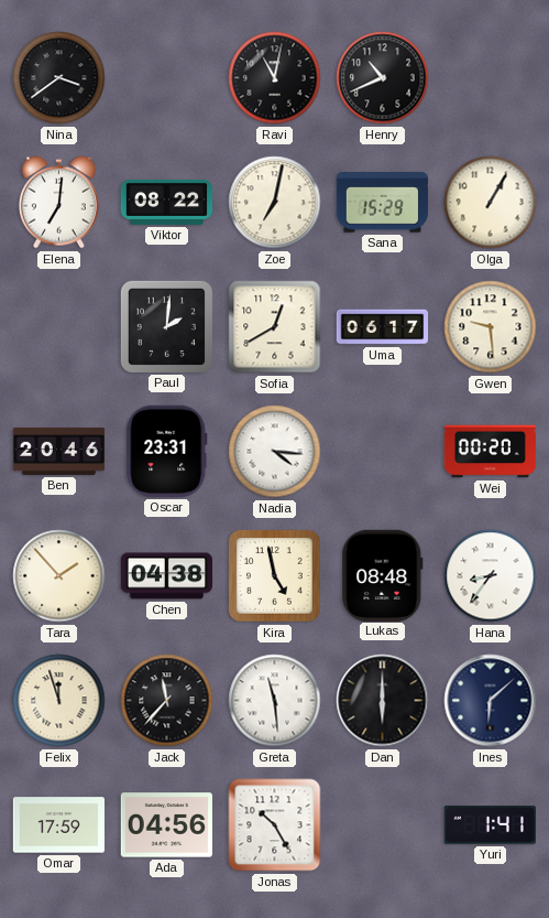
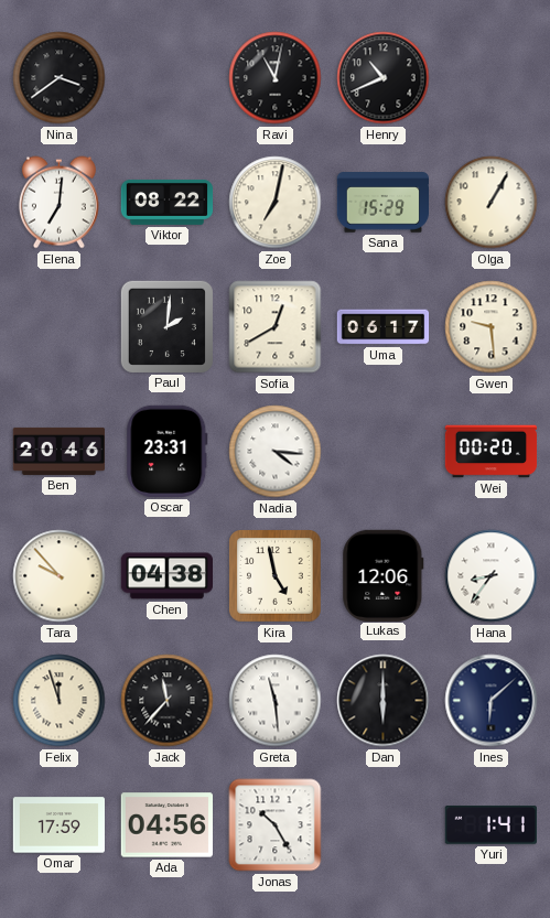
Tara: 1:53 -> 9:53 (60, 576)
Lukas: 08:48 -> 12:06 (384, 575)
